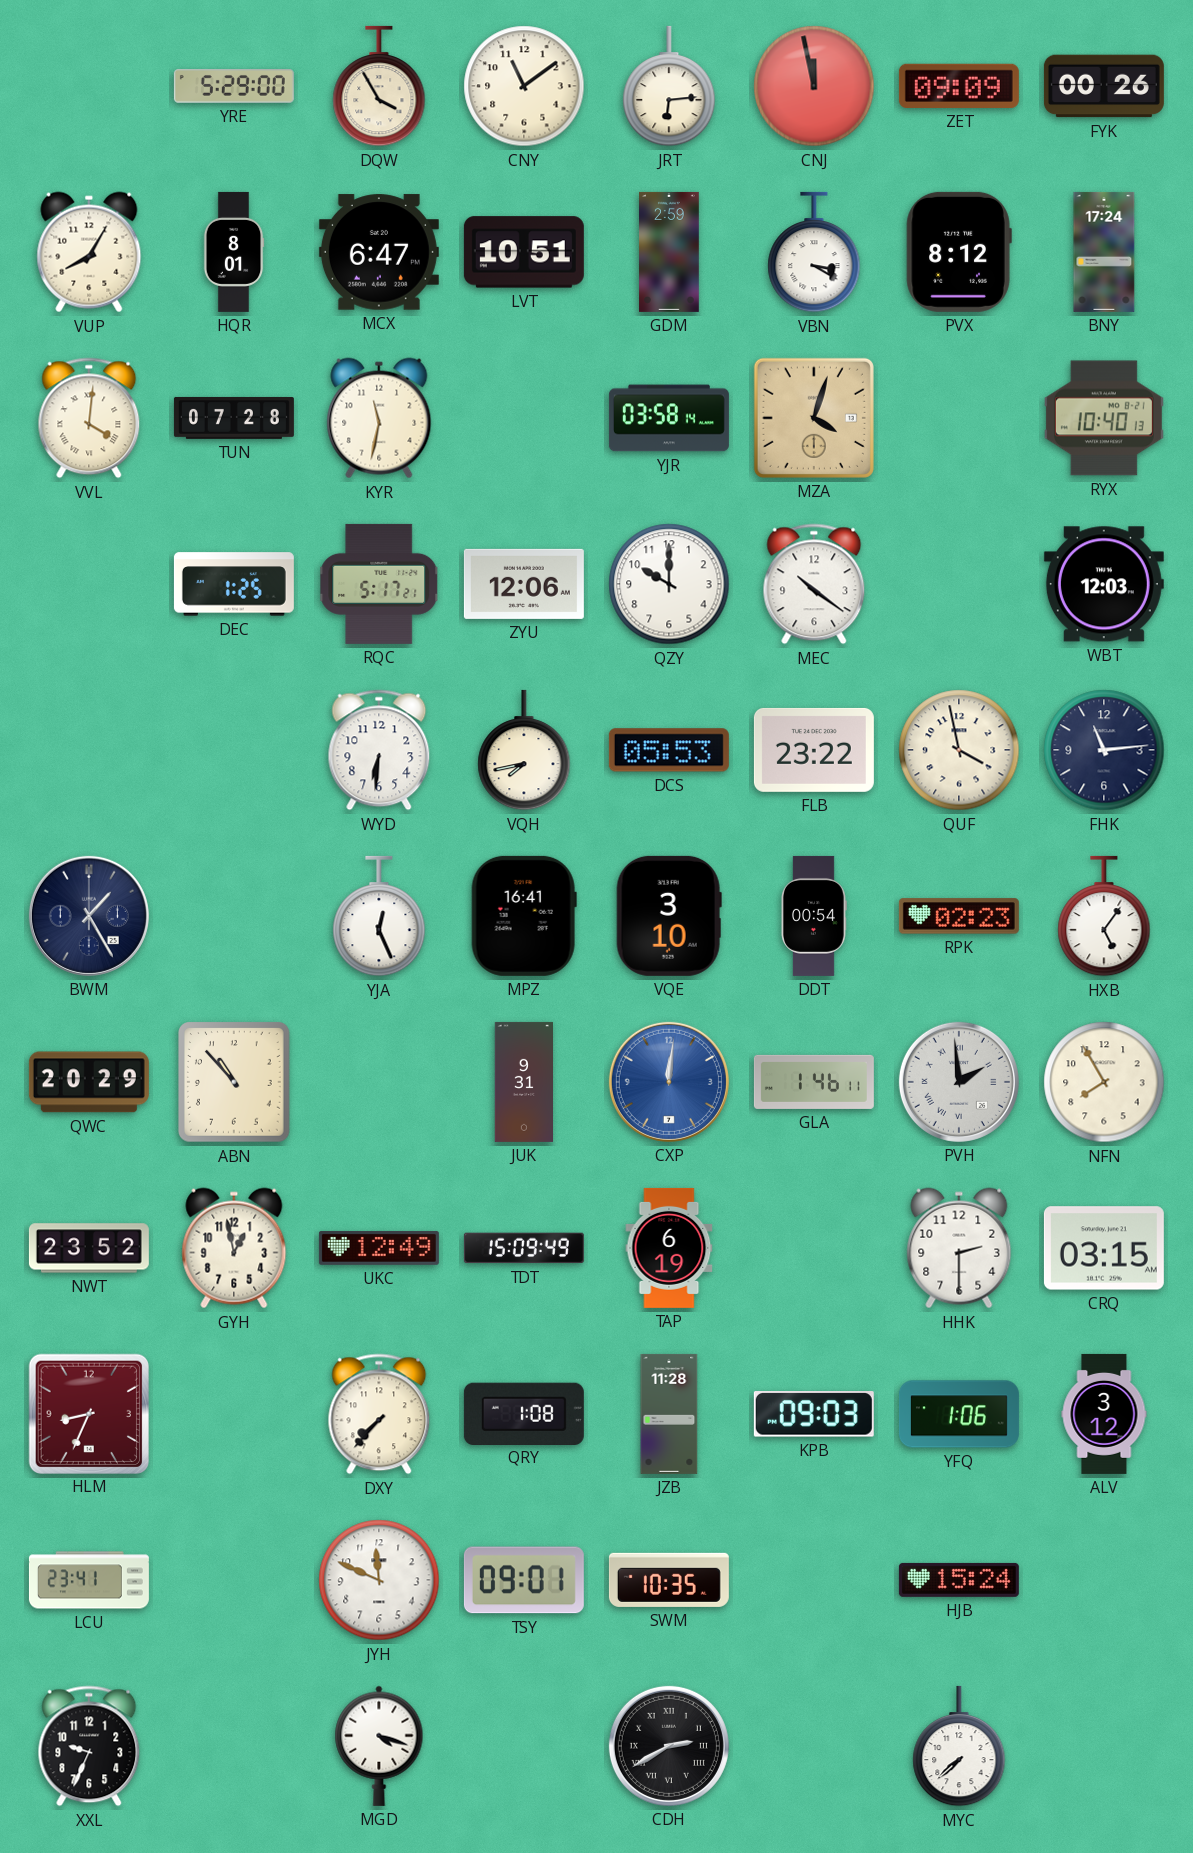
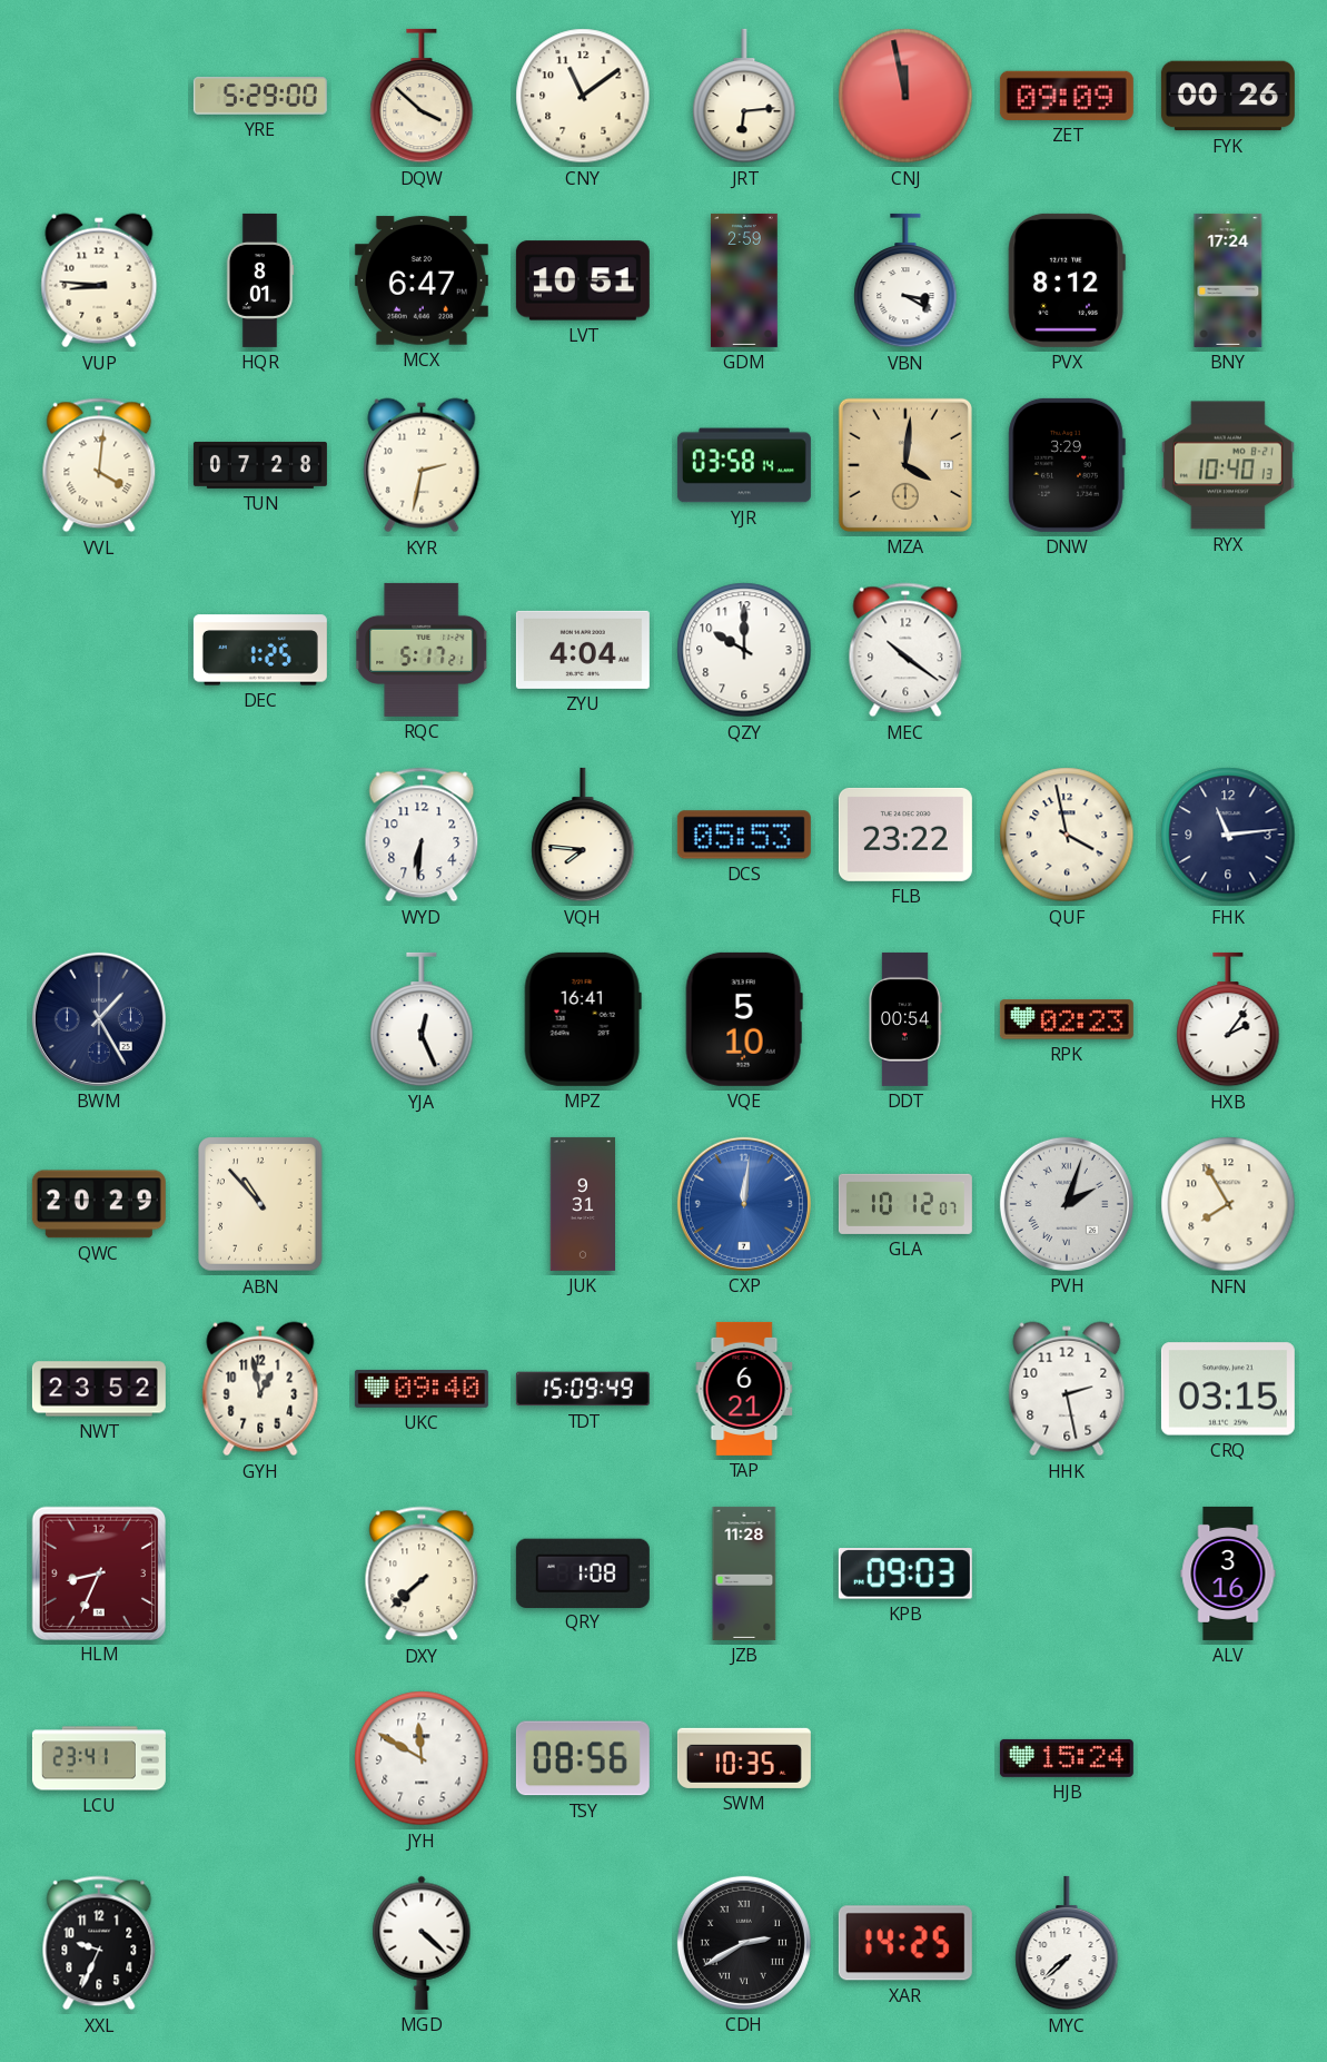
DQW: 3:55 -> 3:52 (422, 96)
VUP: 8:05 -> 8:46 (99, 280)
KYR: 11:32 -> 2:32 (422, 465)
MZA: 4:03 -> 4:01 (905, 465)
DNW: none -> 3:29 (1067, 465)
ZYU: 12:06 -> 4:04 (583, 650)
WBT: 12:03 -> none (1104, 584)
VQH: 7:43 -> 7:46 (583, 835)
VQE: 3:10 -> 5:10 (744, 1019)
HXB: 5:06 -> 2:06 (1228, 1019)
GLA: 1:46 -> 10:12 (905, 1204)
PVH: 1:59 -> 2:03 (1067, 1204)
UKC: 12:49 -> 09:40 (422, 1389)
TAP: 6:19 -> 6:21 (744, 1389)
HHK: 2:30 -> 2:28 (1067, 1389)
DXY: 7:37 -> 7:38 (422, 1573)
YFQ: 1:06 -> none (959, 1414)
ALV: 3:12 -> 3:16 (1228, 1573)
JYH: 11:49 -> 11:50 (422, 1758)
TSY: 09:01 -> 08:56 (583, 1758)
MGD: 4:18 -> 4:22 (422, 1943)
XAR: none -> 14:25 (905, 1943)
